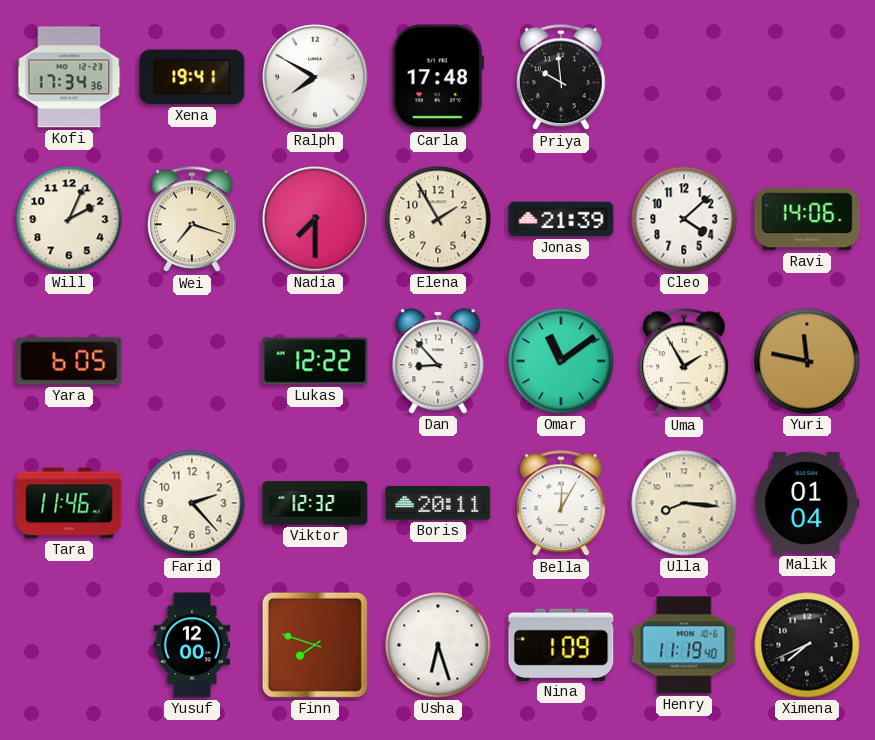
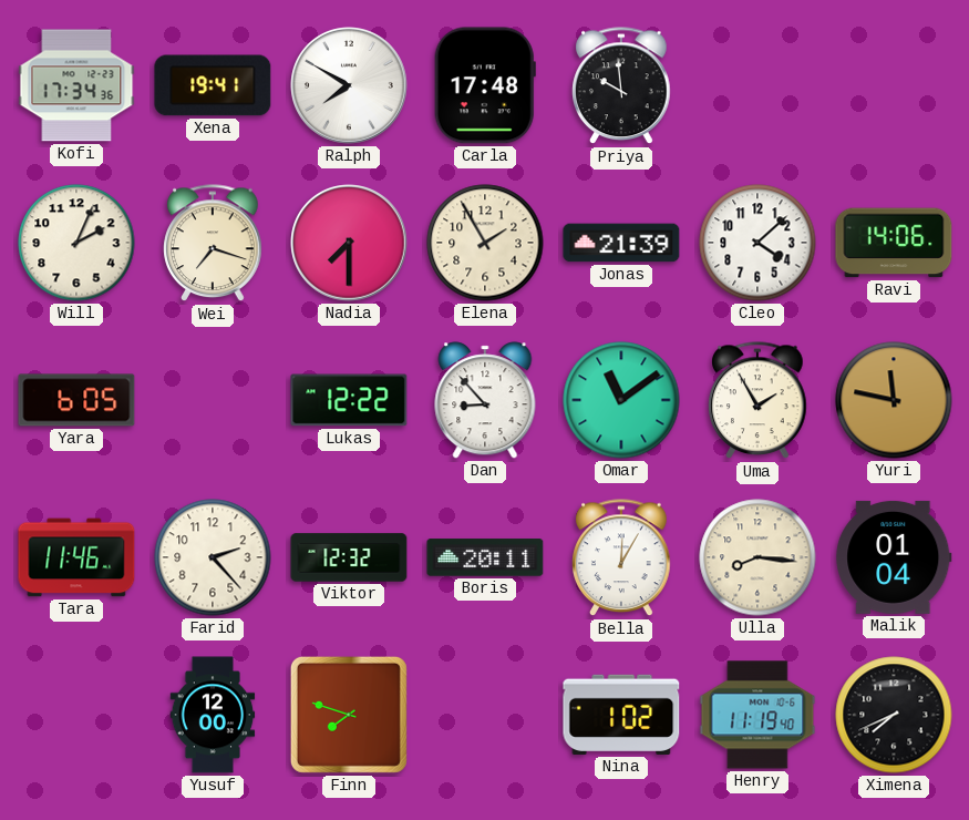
Usha: 6:27 -> none (438, 645)
Nina: 1:09 -> 1:02 (621, 715)
